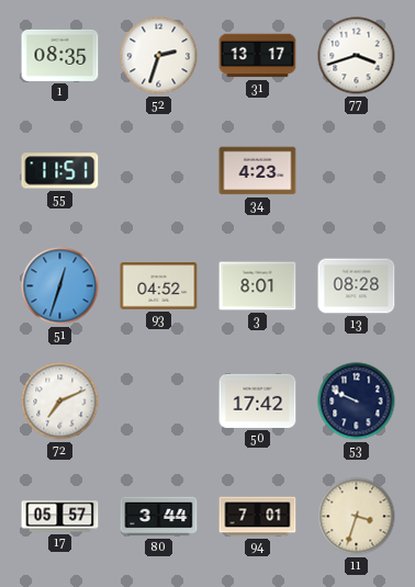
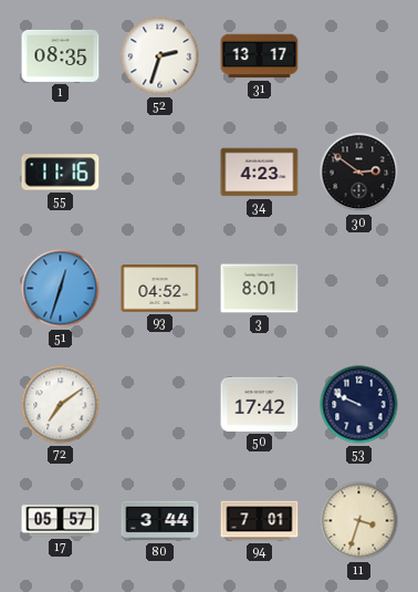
77: 3:42 -> none (357, 56)
55: 11:51 -> 11:16 (61, 173)
30: none -> 2:51 (359, 173)
13: 08:28 -> none (357, 286)
72: 7:11 -> 7:09 (61, 405)
